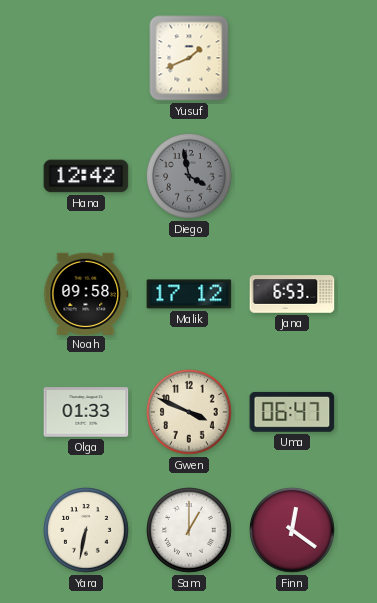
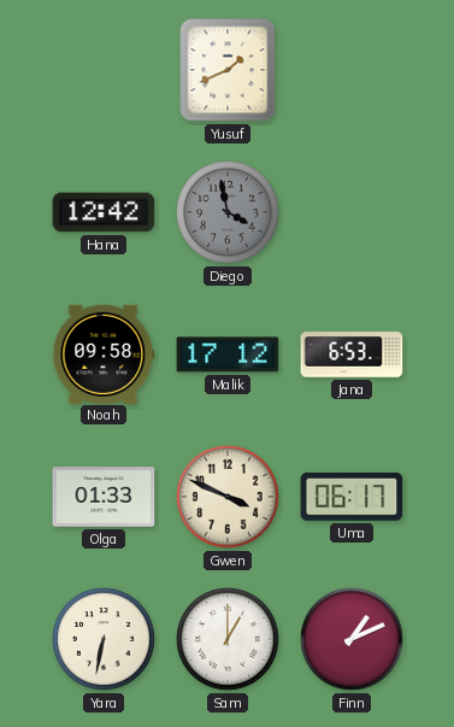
Uma: 06:47 -> 06:17 (352, 497)
Finn: 12:21 -> 1:11 (353, 640)
